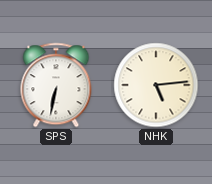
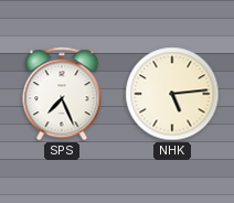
SPS: 6:32 -> 7:26 (62, 94)
